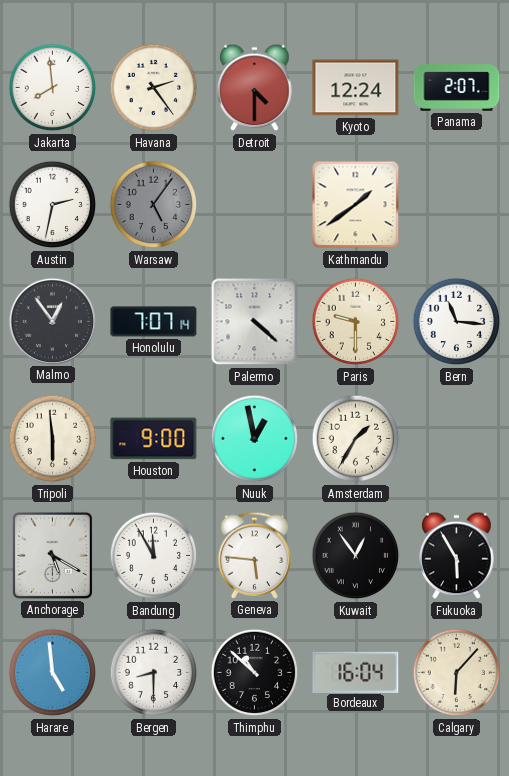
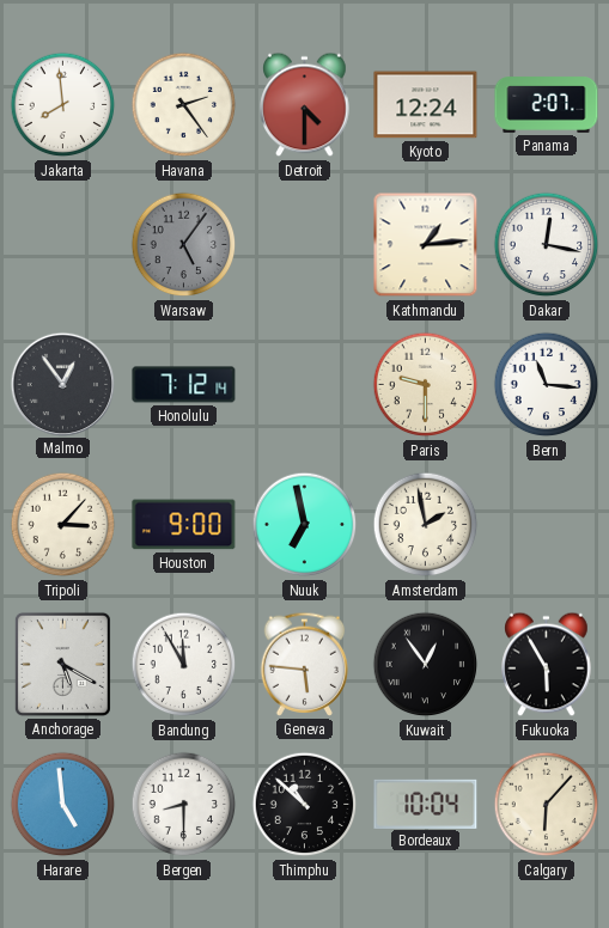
Austin: 2:32 -> none (53, 205)
Kathmandu: 1:39 -> 1:14 (426, 245)
Dakar: none -> 12:17 (547, 245)
Honolulu: 7:07 -> 7:12 (184, 385)
Palermo: 4:22 -> none (255, 322)
Tripoli: 5:59 -> 3:07 (63, 525)
Nuuk: 12:58 -> 6:58 (305, 525)
Amsterdam: 1:35 -> 1:58 (426, 525)
Bordeaux: 16:04 -> 10:04 (426, 804)
